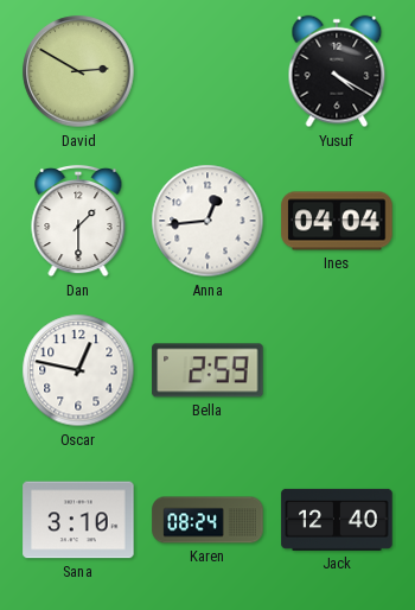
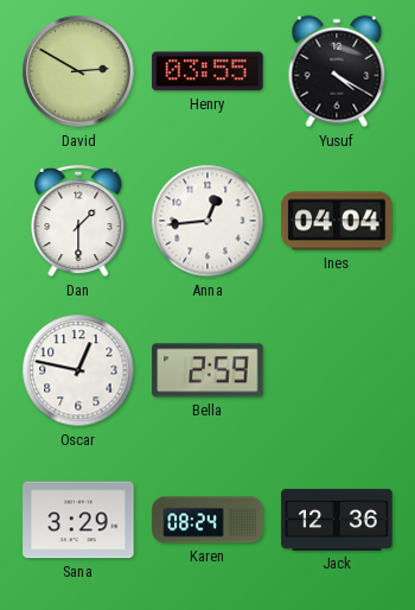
Henry: none -> 03:55 (207, 71)
Sana: 3:10 -> 3:29 (78, 520)
Jack: 12:40 -> 12:36 (337, 520)
